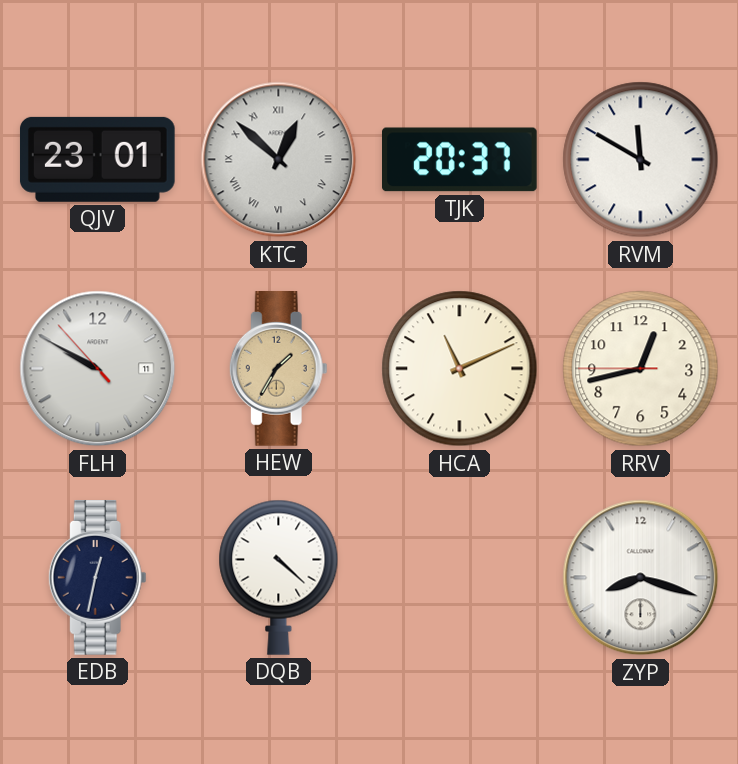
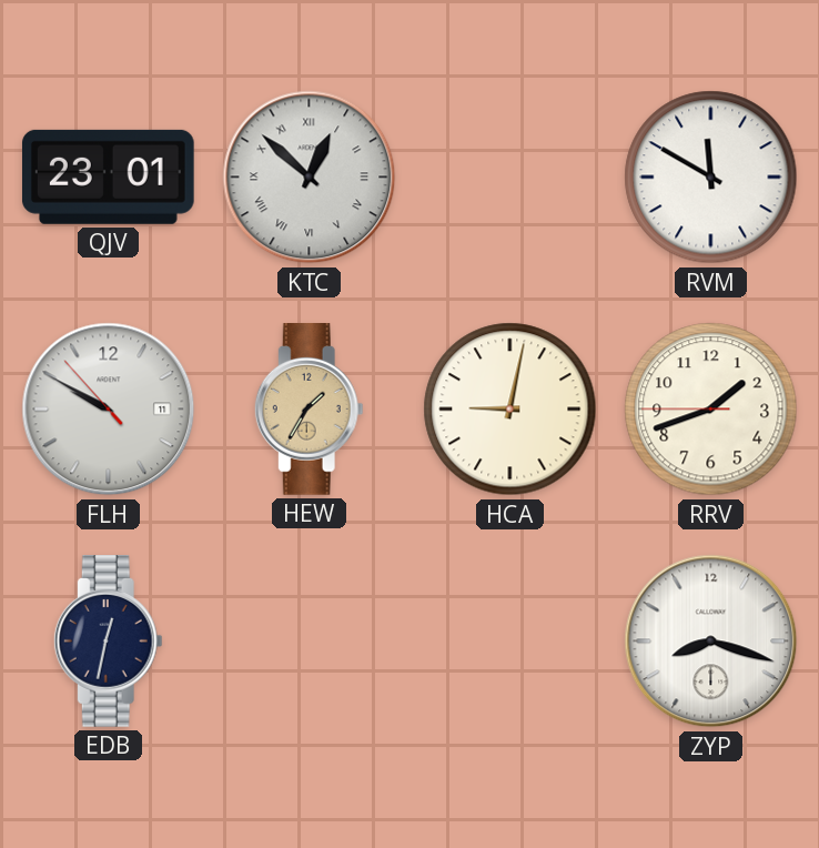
TJK: 20:37 -> none (460, 160)
HCA: 11:11 -> 9:02 (510, 410)
RRV: 12:42 -> 1:41 (711, 410)
DQB: 4:22 -> none (279, 577)
